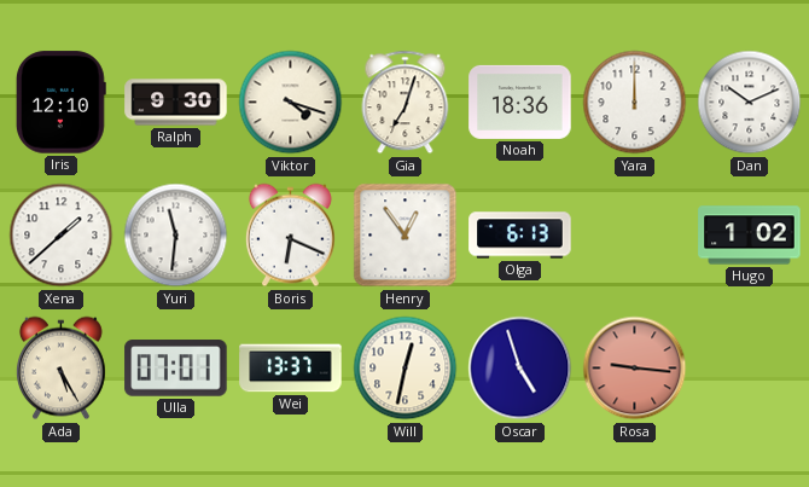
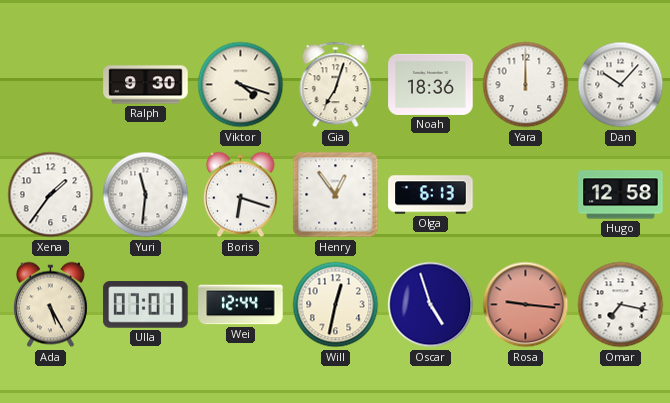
Iris: 12:10 -> none (60, 103)
Dan: 10:11 -> 10:07 (621, 85)
Xena: 1:38 -> 1:36 (51, 195)
Boris: 6:19 -> 6:18 (240, 195)
Hugo: 1:02 -> 12:58 (621, 195)
Wei: 13:37 -> 12:44 (241, 305)
Omar: none -> 7:17 (621, 305)
